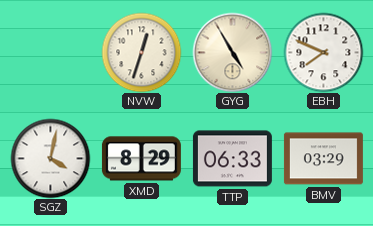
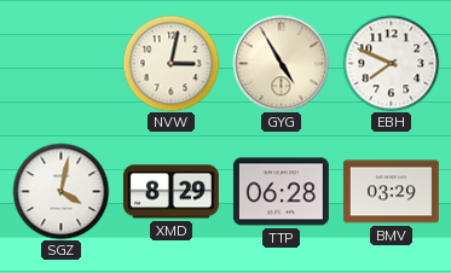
NVW: 12:33 -> 3:02 (170, 63)
TTP: 06:33 -> 06:28 (281, 192)
